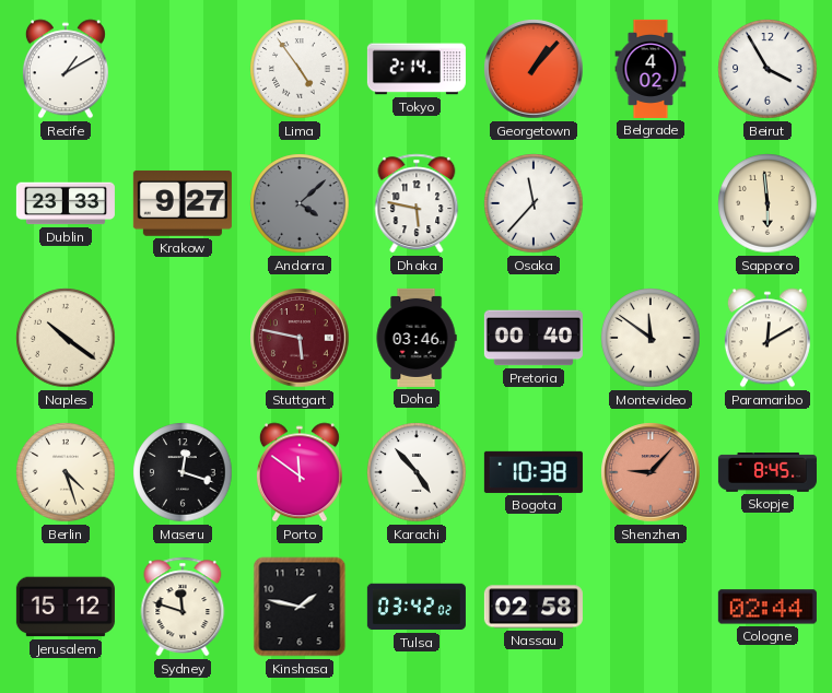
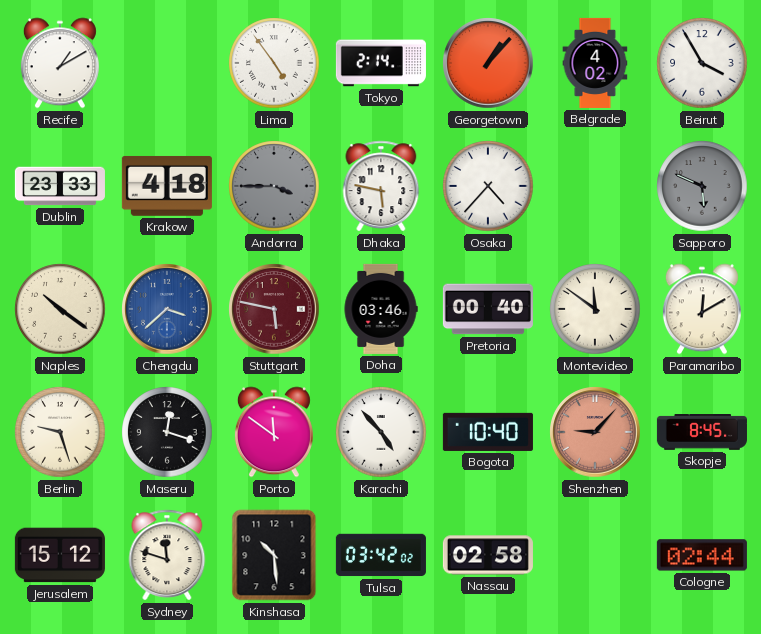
Krakow: 9:27 -> 4:18 (167, 186)
Andorra: 4:08 -> 3:45 (274, 186)
Osaka: 11:37 -> 4:37 (488, 186)
Sapporo: 5:59 -> 5:49 (702, 186)
Sapporo dial: cream -> grey (702, 186)
Chengdu: none -> 3:38 (167, 309)
Berlin: 4:27 -> 9:27 (60, 432)
Bogota: 10:38 -> 10:40 (488, 432)
Kinshasa: 1:47 -> 10:29 (274, 555)
